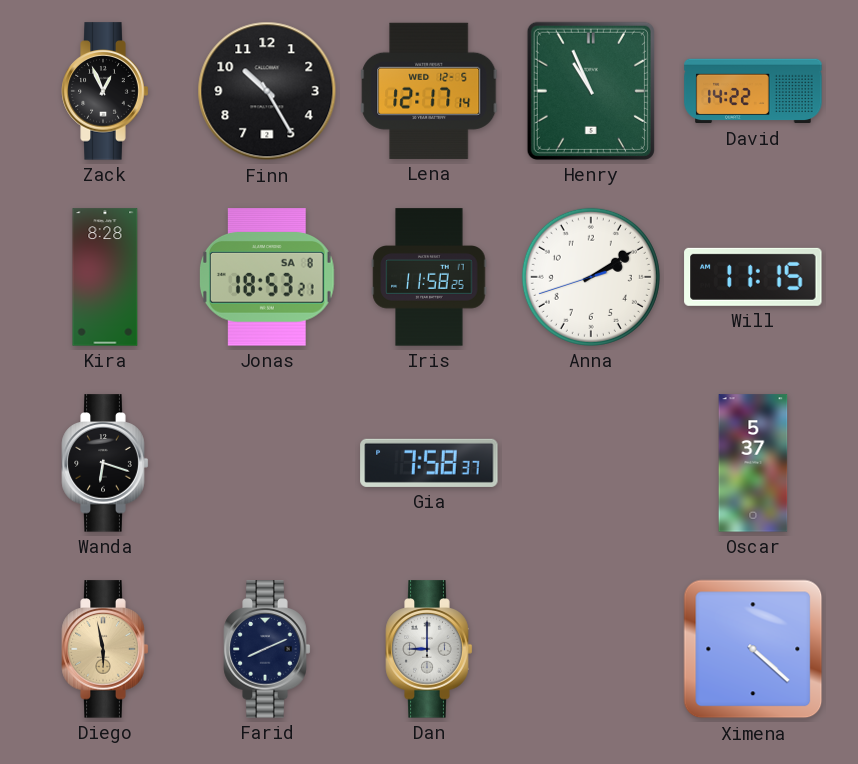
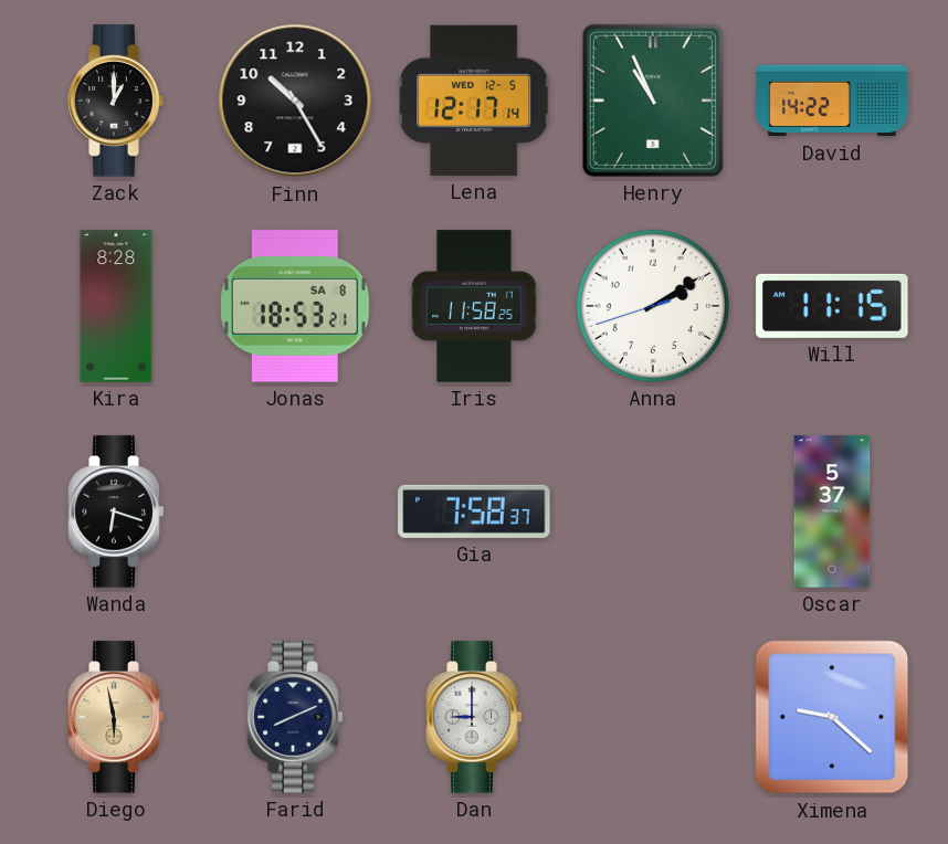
Zack: 12:56 -> 1:00 (116, 101)
Ximena: 4:22 -> 9:22 (832, 717)
